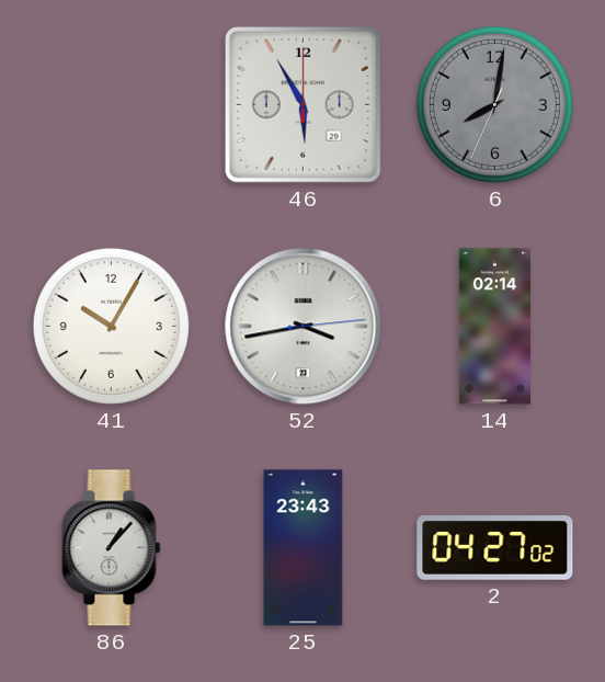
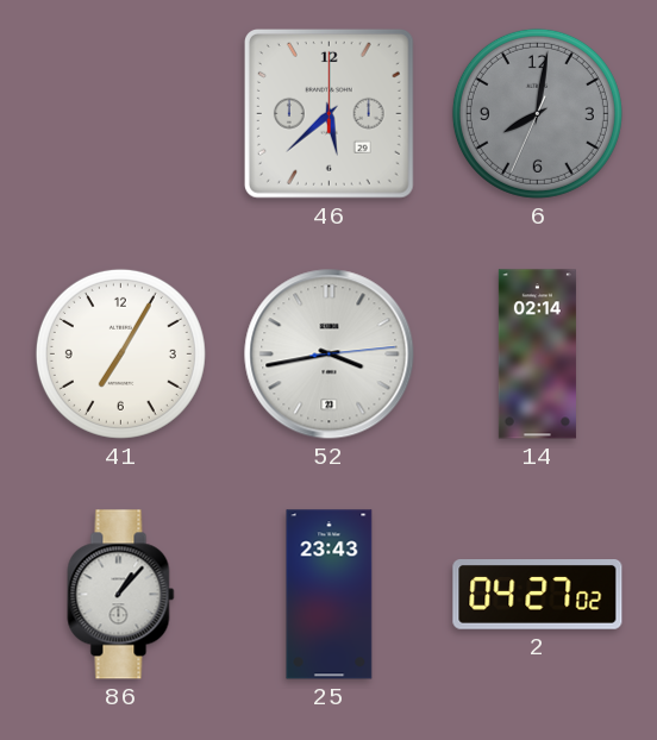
46: 5:55 -> 5:38 (328, 113)
41: 10:05 -> 7:05 (120, 353)
